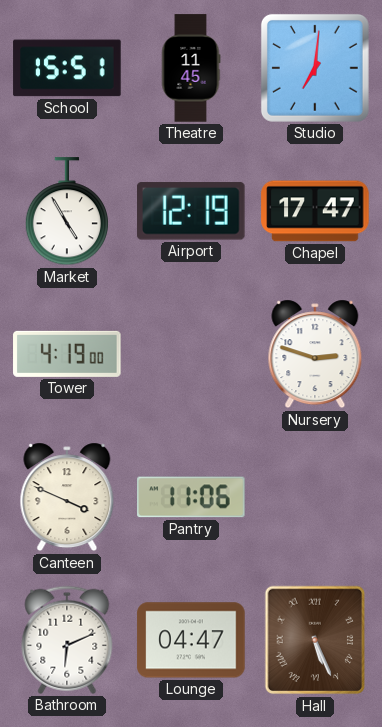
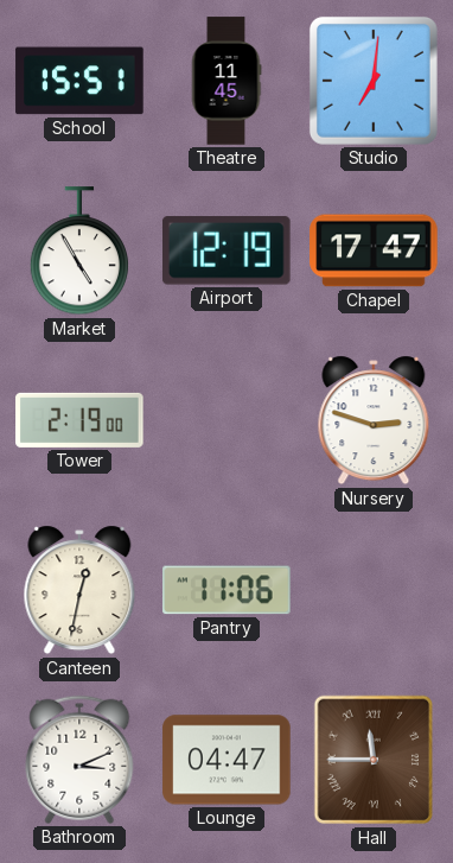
Tower: 4:19 -> 2:19 (79, 420)
Canteen: 3:49 -> 12:32 (79, 590)
Bathroom: 6:11 -> 3:11 (79, 760)
Hall: 5:26 -> 11:45 (372, 760)
